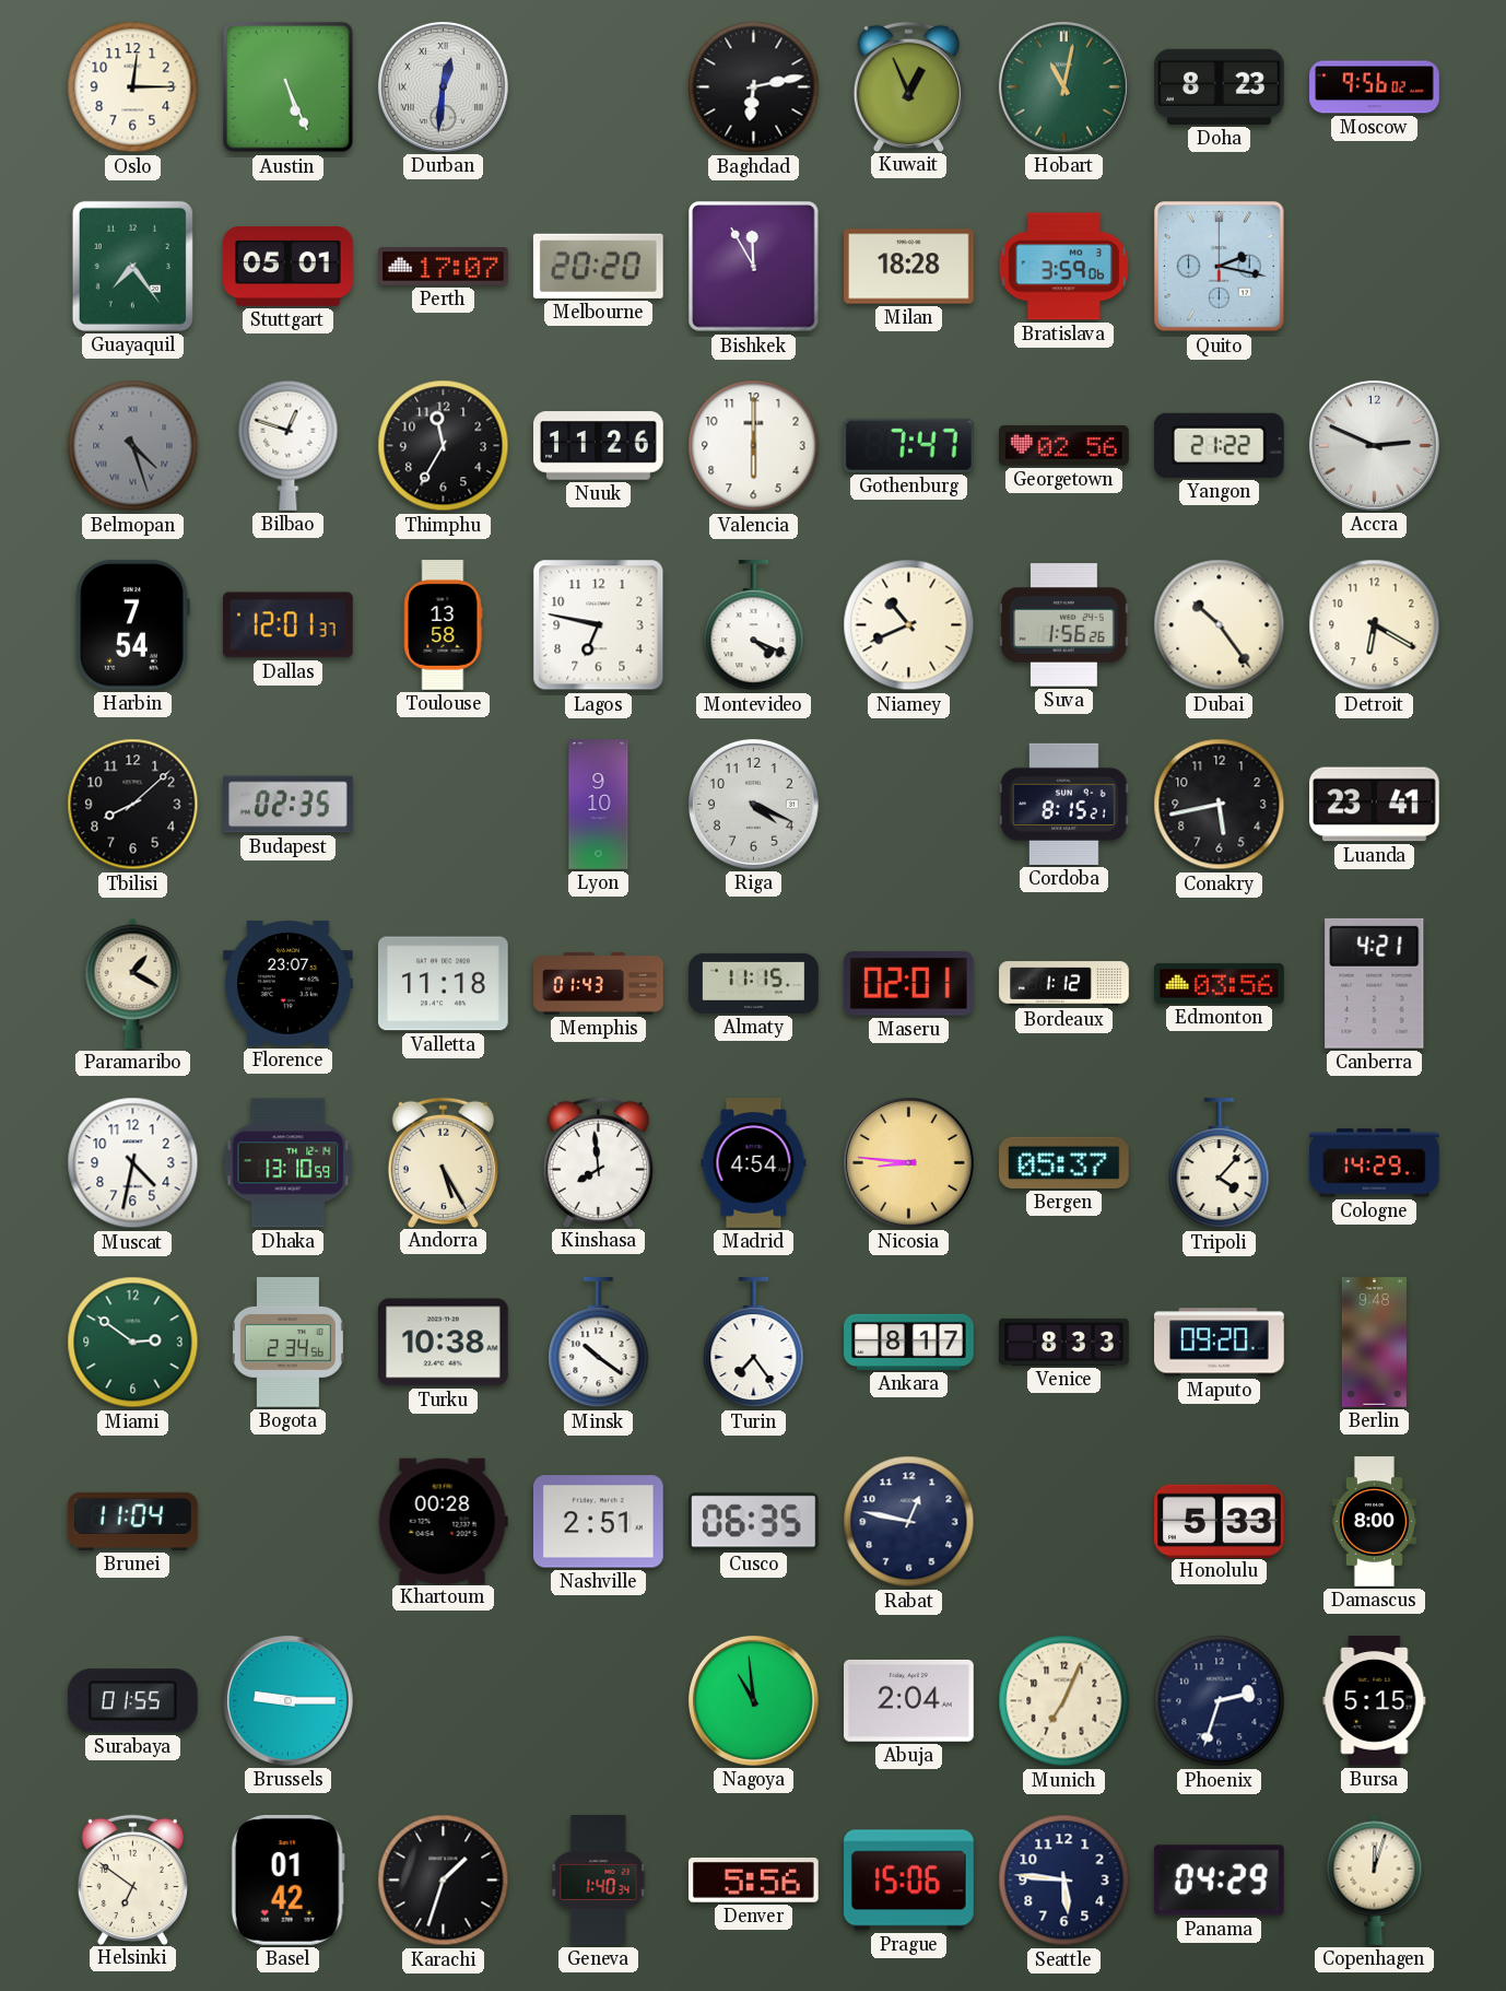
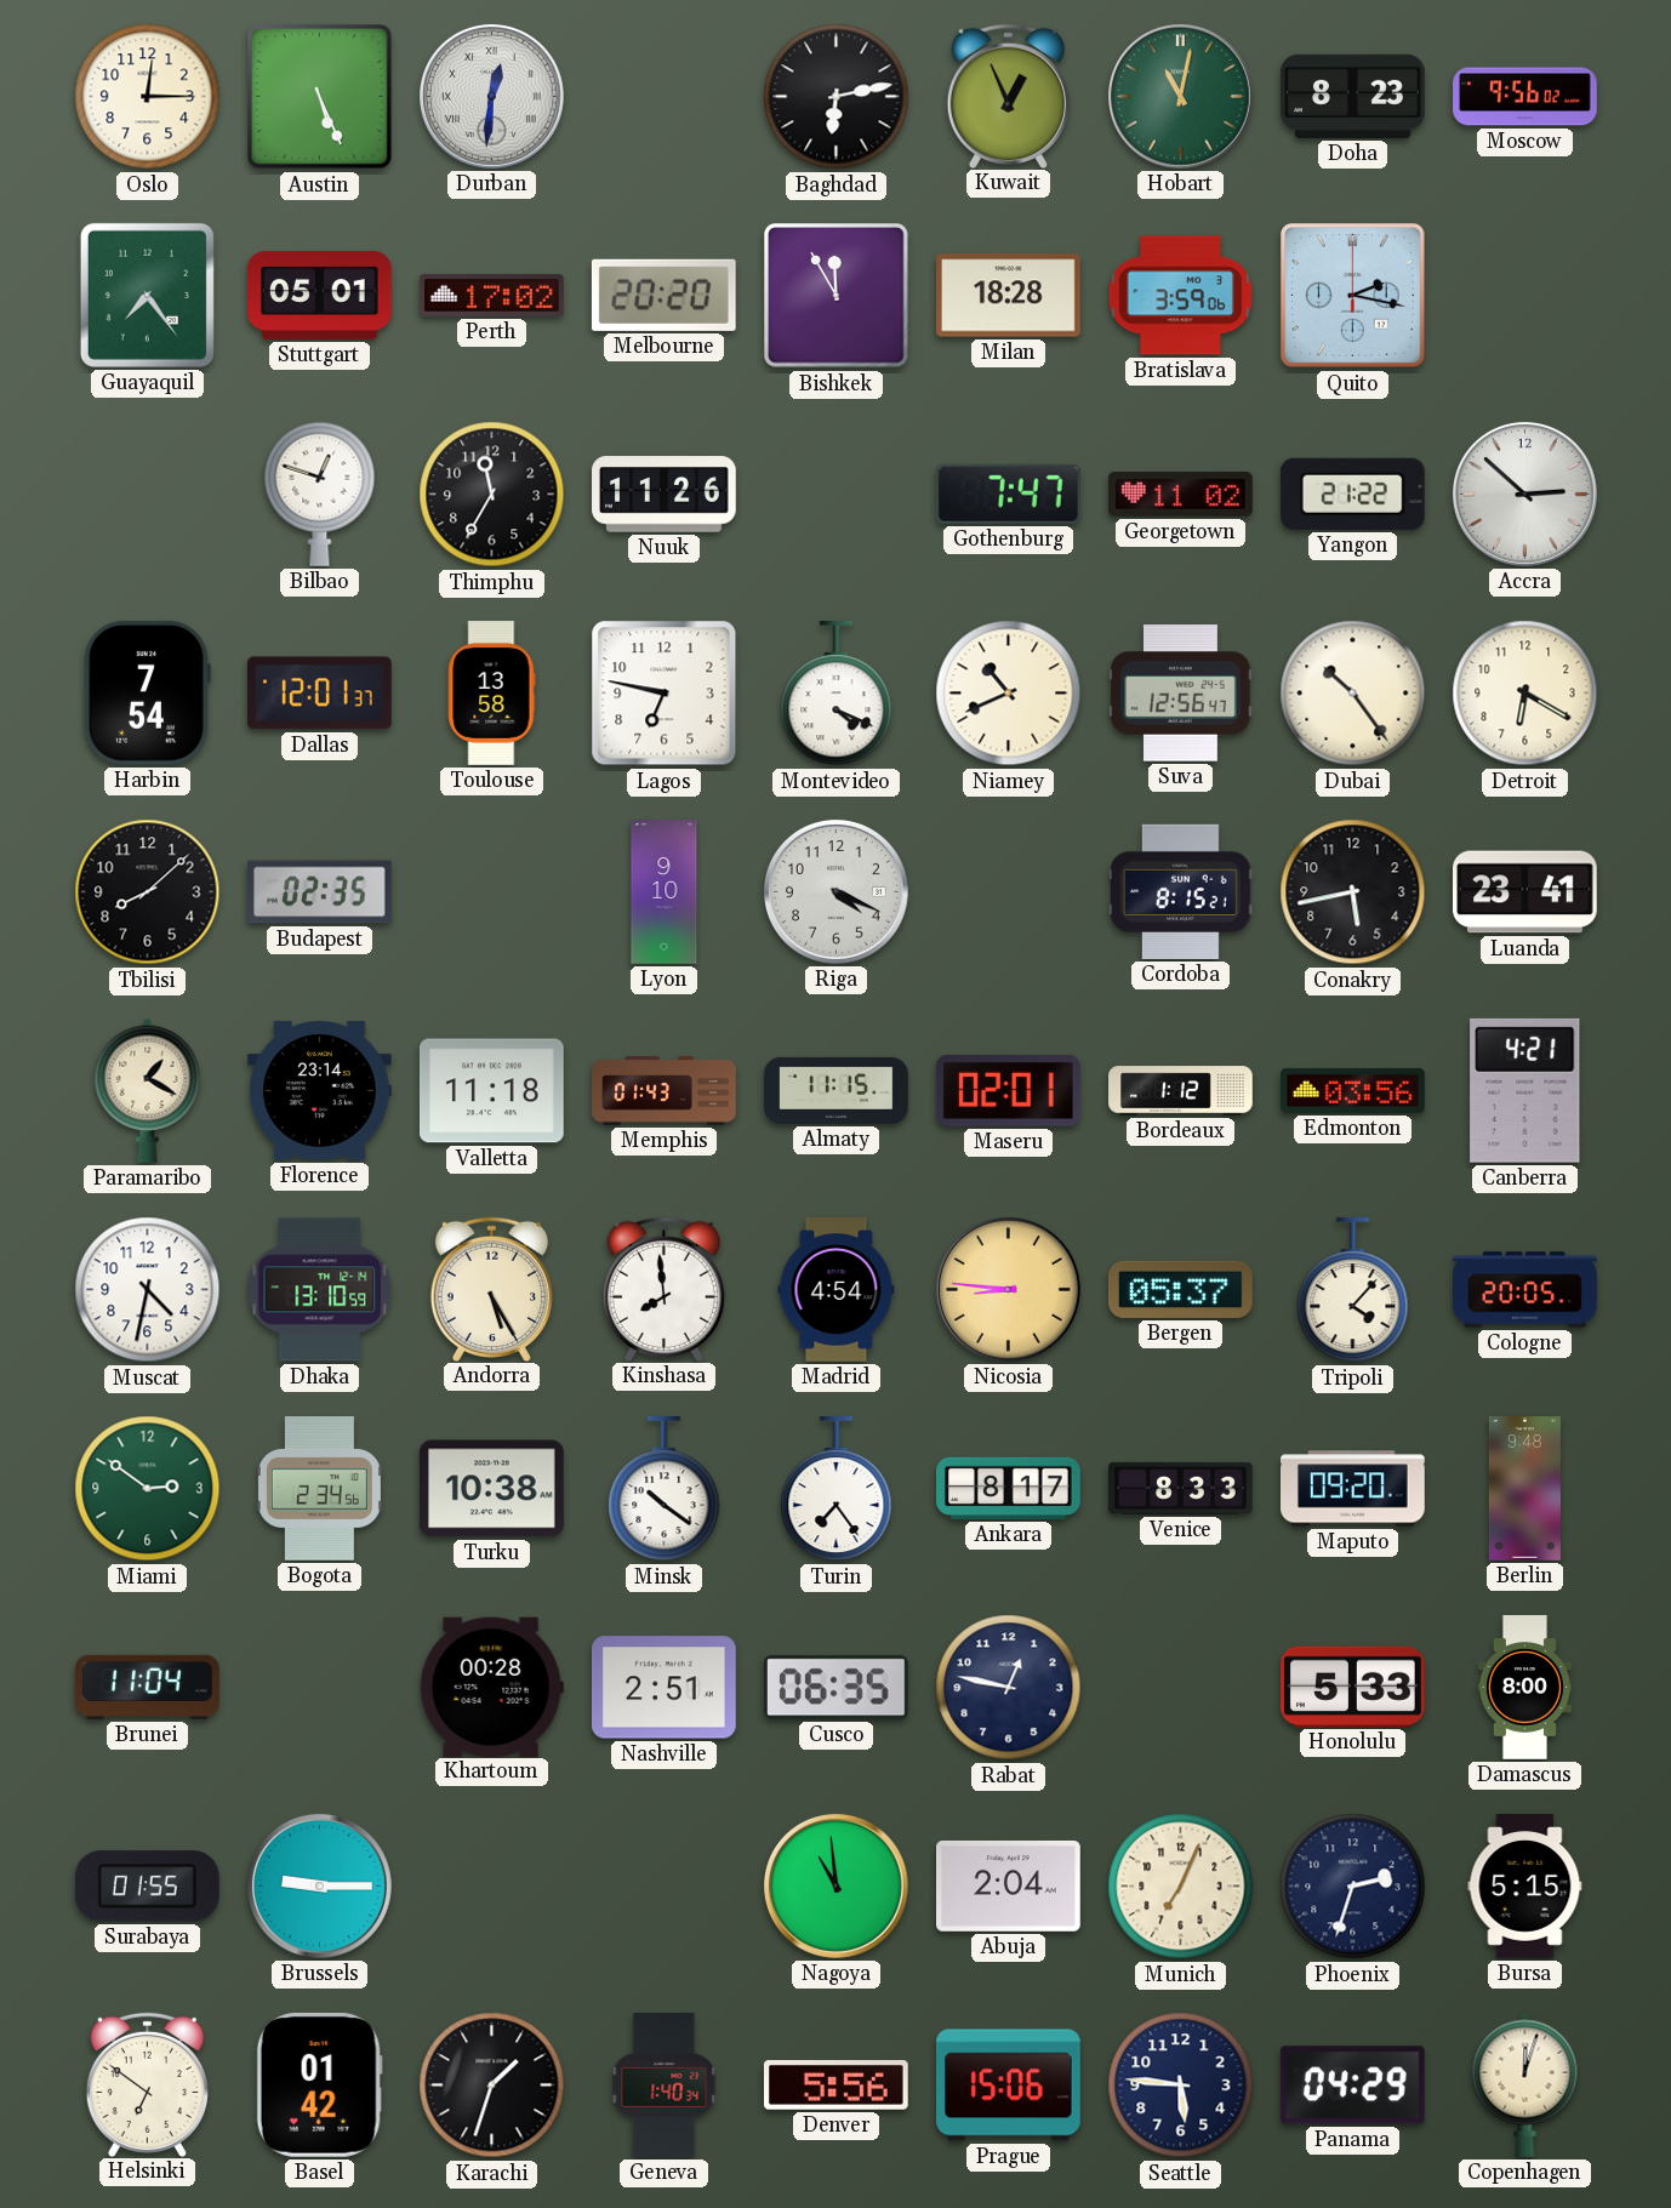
Perth: 17:07 -> 17:02 (492, 296)
Belmopan: 4:27 -> none (133, 446)
Valencia: 6:00 -> none (754, 446)
Georgetown: 02:56 -> 11:02 (1181, 495)
Accra: 2:49 -> 2:52 (1524, 493)
Suva: 1:56 -> 12:56 (1181, 694)
Florence: 23:07 -> 23:14 (320, 1091)
Cologne: 14:29 -> 20:05 (1525, 1290)
